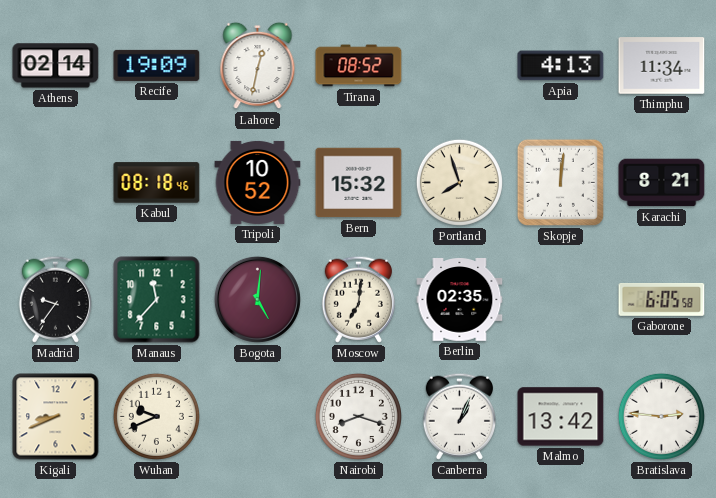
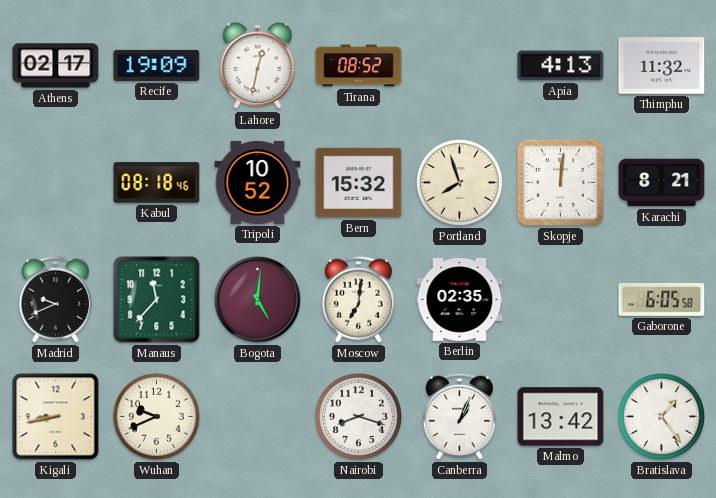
Athens: 02:14 -> 02:17 (56, 66)
Thimphu: 11:34 -> 11:32 (662, 66)
Madrid: 9:36 -> 9:41 (55, 299)
Kigali: 8:41 -> 8:43 (56, 417)
Bratislava: 2:46 -> 1:24 (661, 416)
